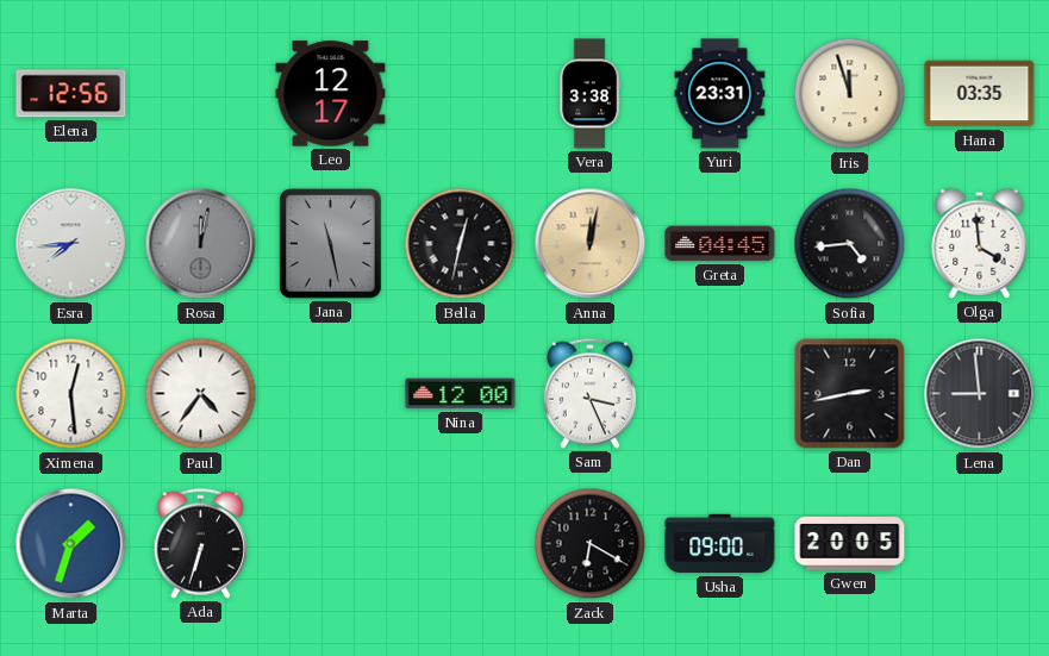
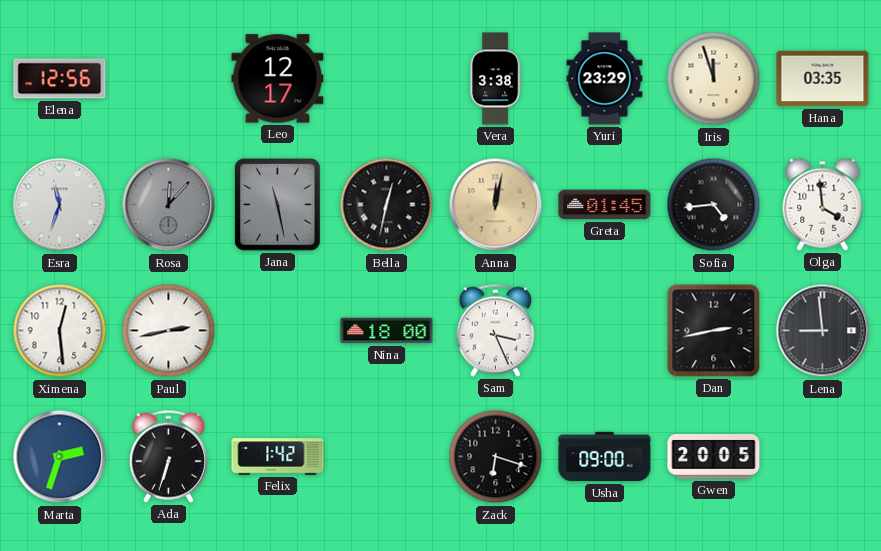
Yuri: 23:31 -> 23:29 (605, 79)
Esra: 7:44 -> 11:33 (60, 205)
Rosa: 12:02 -> 12:07 (169, 205)
Greta: 04:45 -> 01:45 (605, 205)
Paul: 4:36 -> 2:43 (169, 331)
Nina: 12:00 -> 18:00 (387, 331)
Marta: 1:33 -> 2:33 (60, 457)
Felix: none -> 1:42 (278, 457)
Zack: 6:20 -> 6:18 (496, 457)
